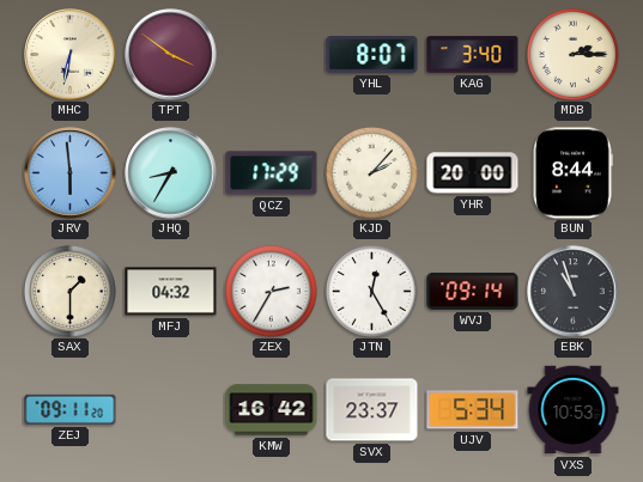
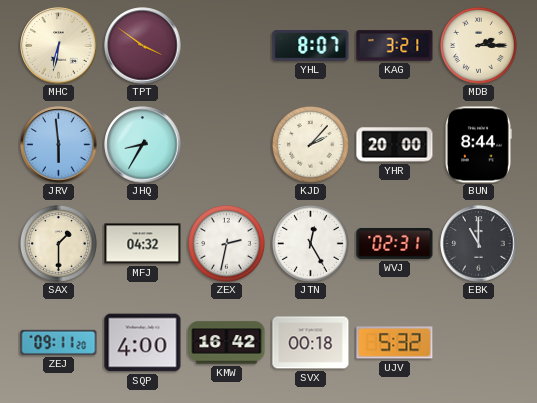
KAG: 3:40 -> 3:21 (395, 46)
QCZ: 17:29 -> none (272, 173)
ZEX: 2:35 -> 2:32 (227, 244)
WVJ: 09:14 -> 02:31 (395, 243)
EBK: 10:57 -> 11:00 (479, 244)
SQP: none -> 4:00 (143, 343)
SVX: 23:37 -> 00:18 (311, 343)
UJV: 5:34 -> 5:32 (395, 343)
VXS: 10:53 -> none (574, 410)
